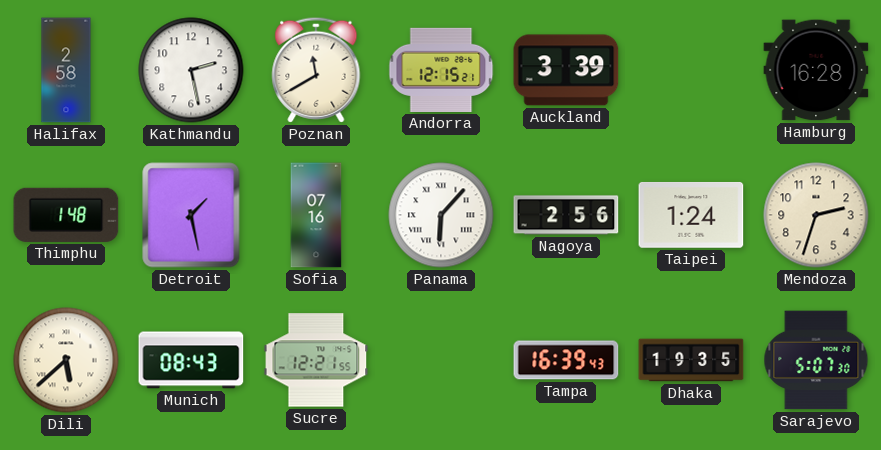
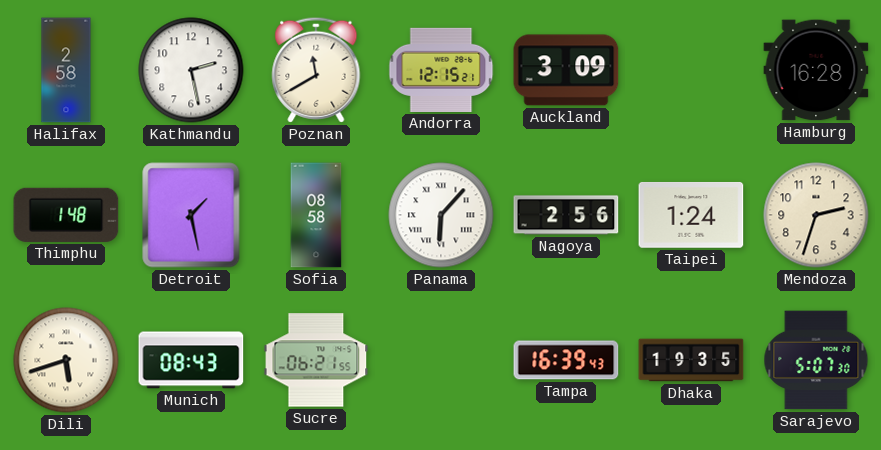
Auckland: 3:39 -> 3:09 (566, 70)
Sofia: 07:16 -> 08:58 (316, 215)
Dili: 5:38 -> 5:42 (66, 360)
Sucre: 12:21 -> 06:21 (316, 360)
